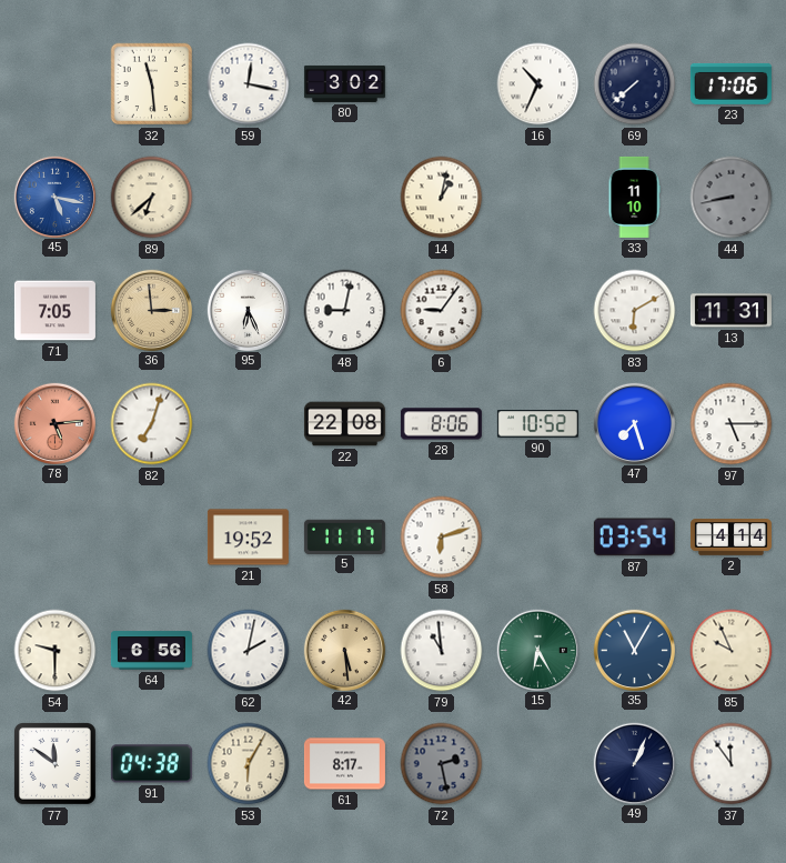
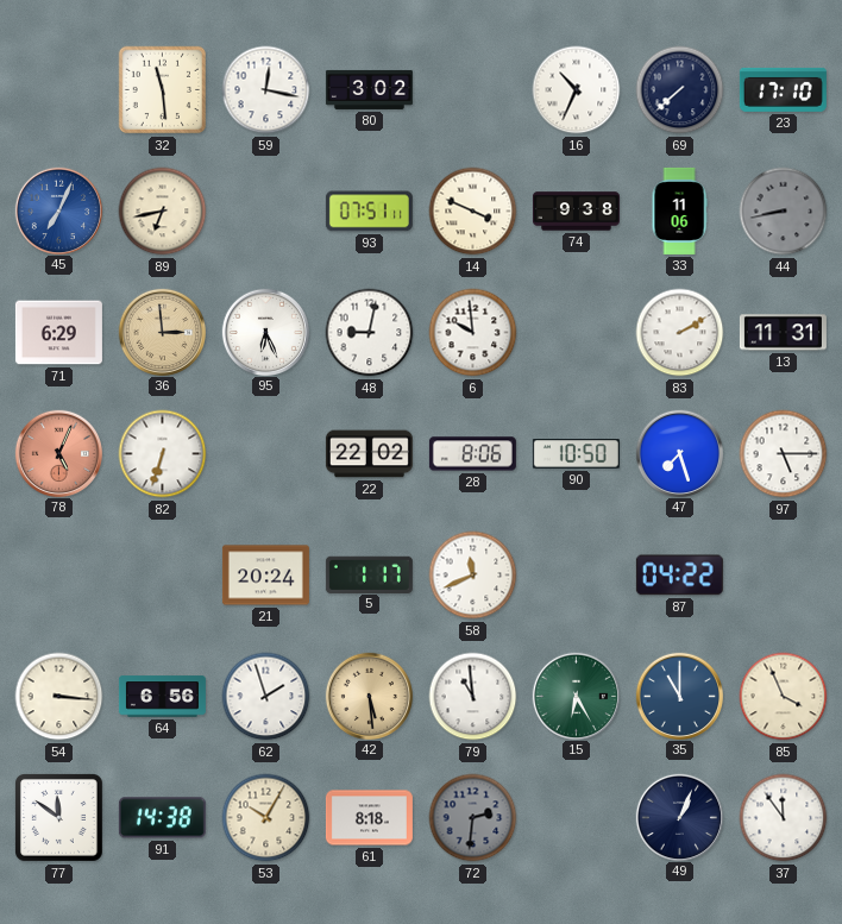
23: 17:06 -> 17:10 (783, 89)
45: 5:17 -> 7:04 (58, 210)
89: 6:38 -> 6:43 (163, 212)
93: none -> 07:51 (369, 212)
14: 1:02 -> 3:49 (473, 212)
74: none -> 9:38 (576, 212)
33: 11:10 -> 11:06 (679, 210)
71: 7:05 -> 6:29 (58, 333)
6: 9:06 -> 9:59 (473, 333)
83: 6:10 -> 2:10 (680, 333)
78: 5:14 -> 5:04 (58, 453)
82: 7:03 -> 6:33 (163, 454)
22: 22:08 -> 22:02 (369, 454)
90: 10:52 -> 10:50 (576, 454)
21: 19:52 -> 20:24 (265, 576)
5: 11:17 -> 1:17 (369, 574)
58: 6:12 -> 11:41 (473, 576)
87: 03:54 -> 04:22 (679, 576)
2: 4:14 -> none (730, 538)
54: 9:30 -> 3:16 (59, 697)
62: 2:02 -> 1:57 (266, 697)
35: 11:05 -> 11:00 (679, 696)
85: 9:56 -> 3:56 (784, 697)
91: 04:38 -> 14:38 (162, 818)
53: 6:05 -> 10:05 (266, 818)
61: 8:17 -> 8:18 (369, 818)
72: 2:28 -> 2:31 (473, 818)
